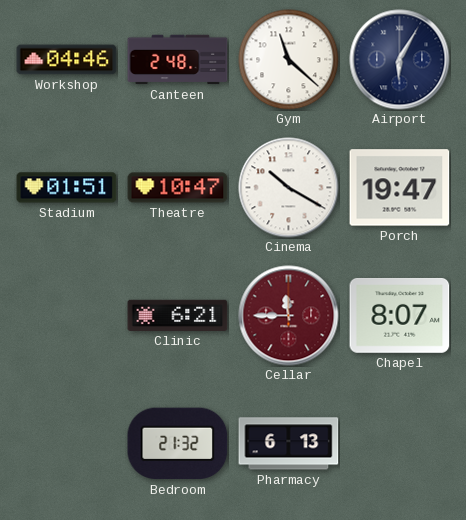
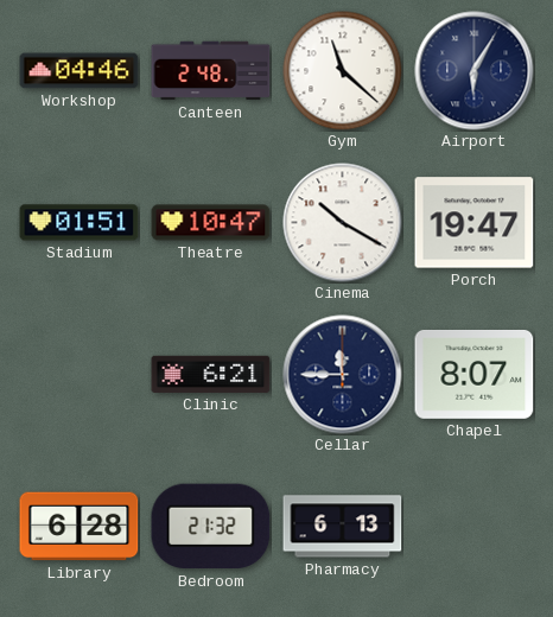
Cellar dial: burgundy -> navy (343, 375)
Library: none -> 6:28 (80, 527)
